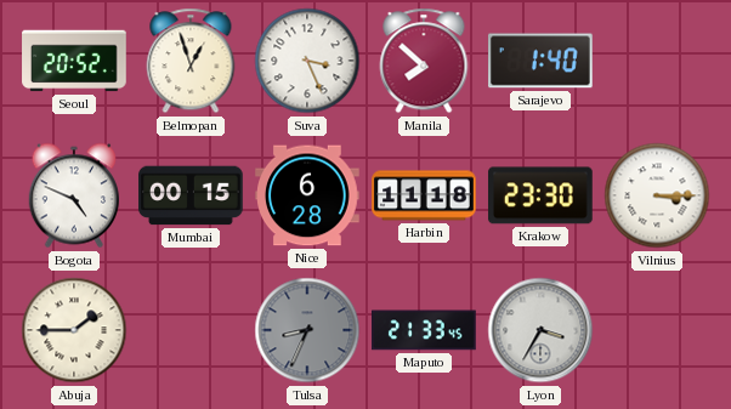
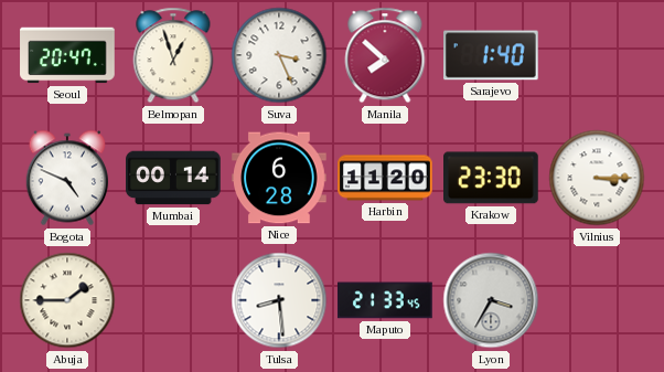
Seoul: 20:52 -> 20:47 (67, 55)
Mumbai: 00:15 -> 00:14 (173, 178)
Harbin: 11:18 -> 11:20 (385, 178)
Tulsa: 8:34 -> 8:29 (279, 300)
Tulsa dial: grey -> white (279, 300)
